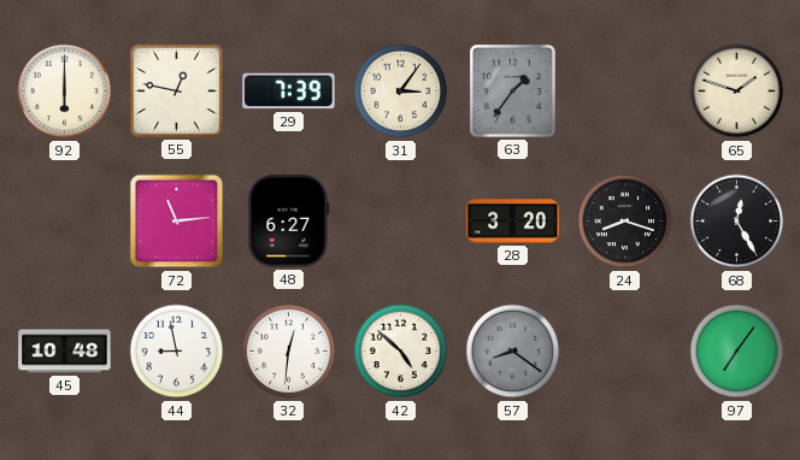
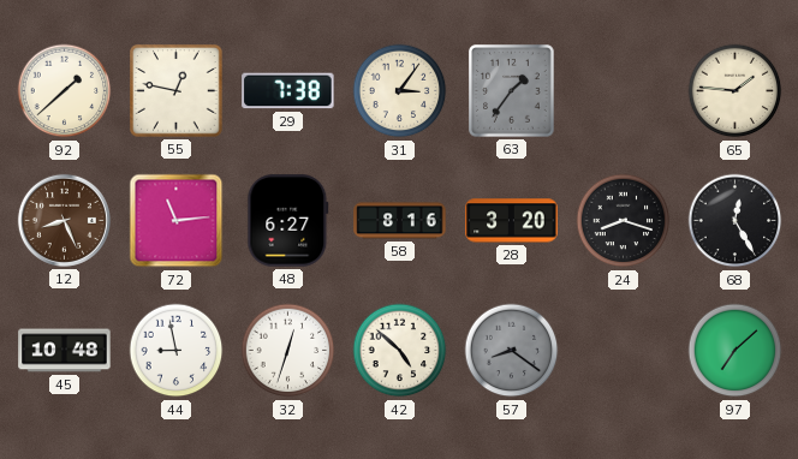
92: 6:00 -> 1:38 (65, 91)
29: 7:39 -> 7:38 (288, 91)
65: 1:48 -> 1:46 (736, 91)
12: none -> 8:26 (64, 220)
58: none -> 8:16 (400, 221)
32: 12:31 -> 12:33 (288, 351)
97: 7:06 -> 7:08 (736, 351)
